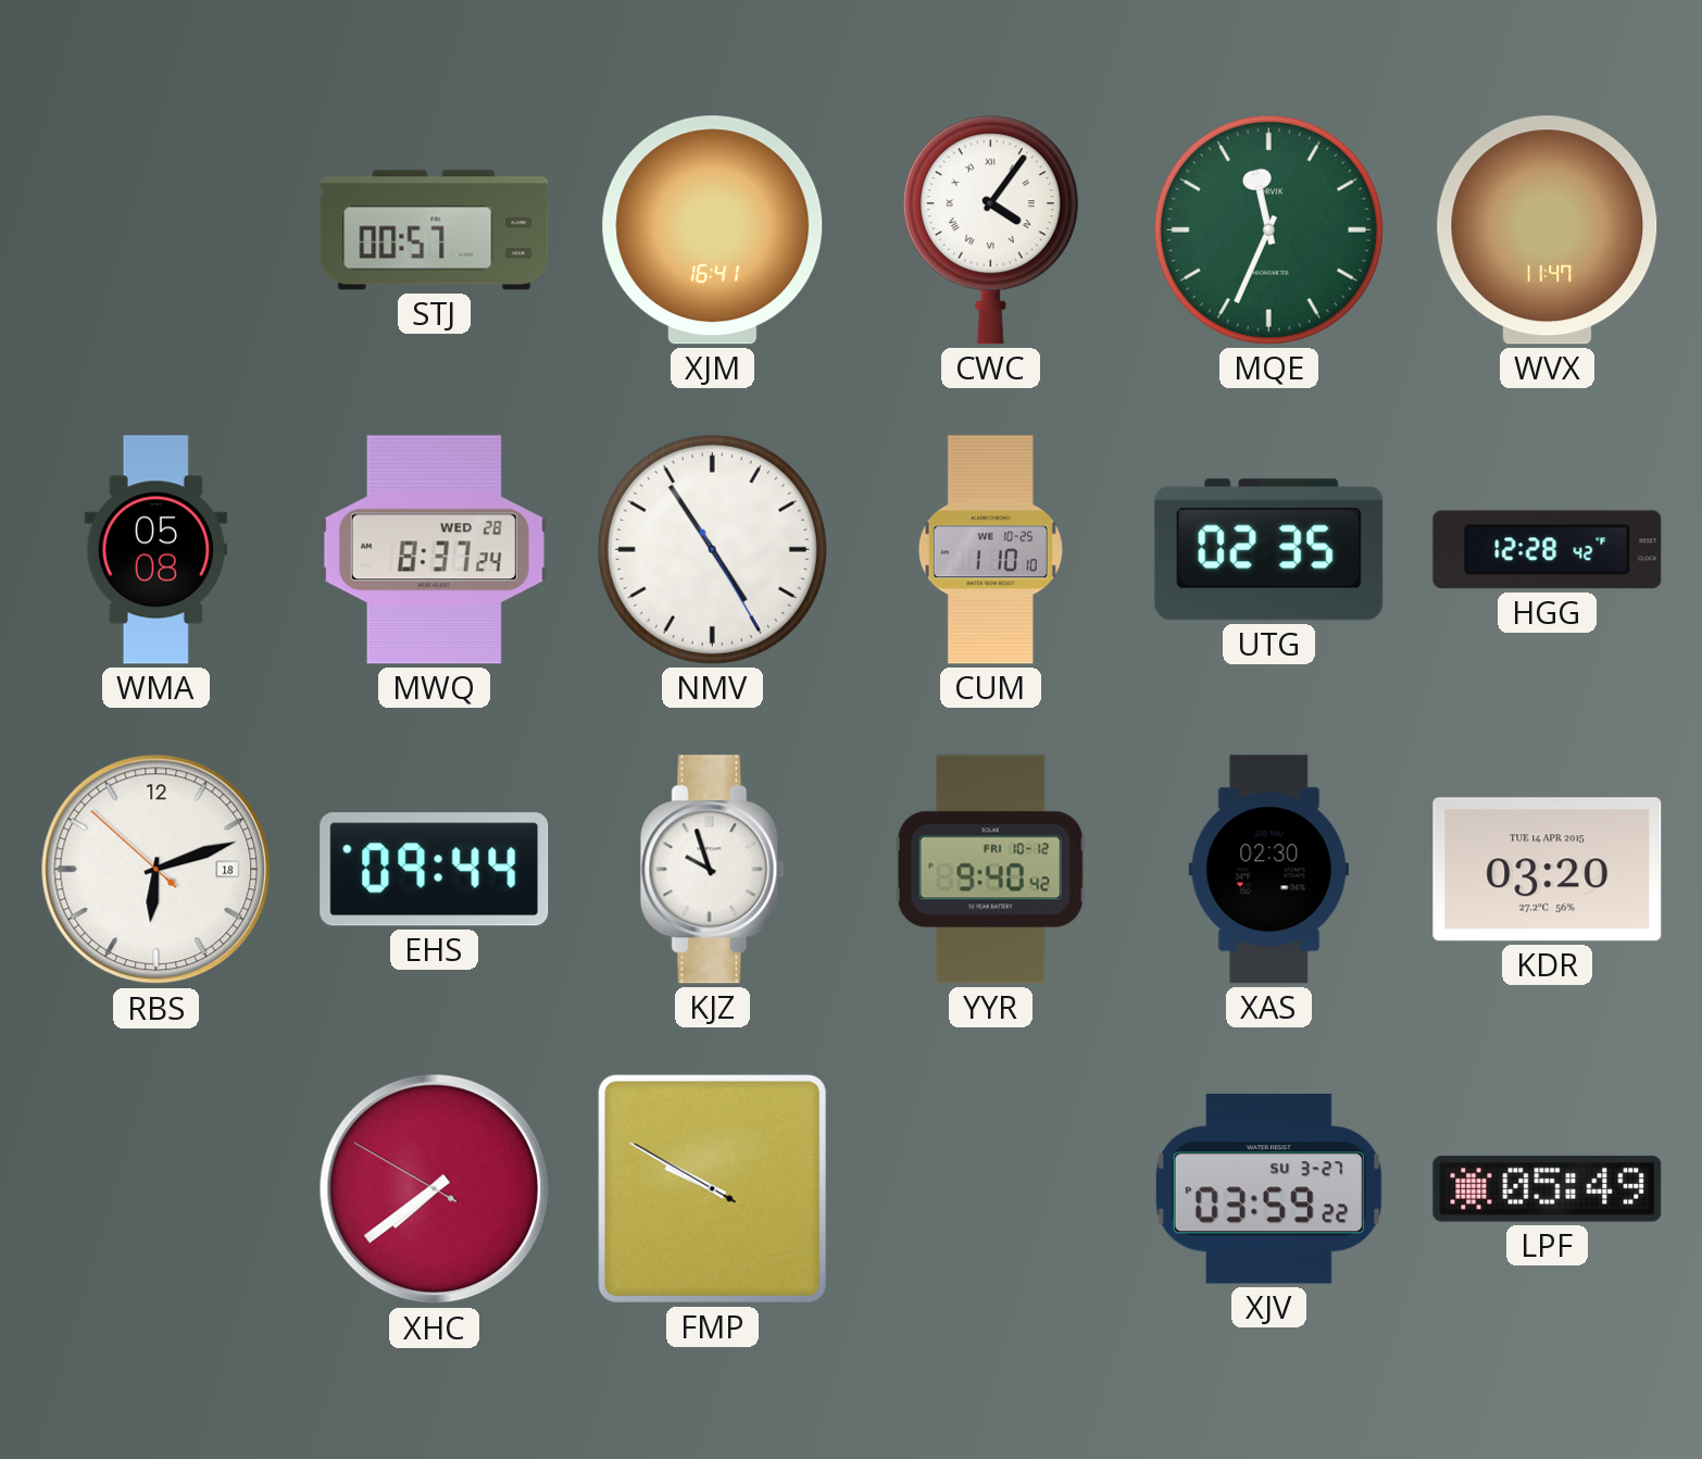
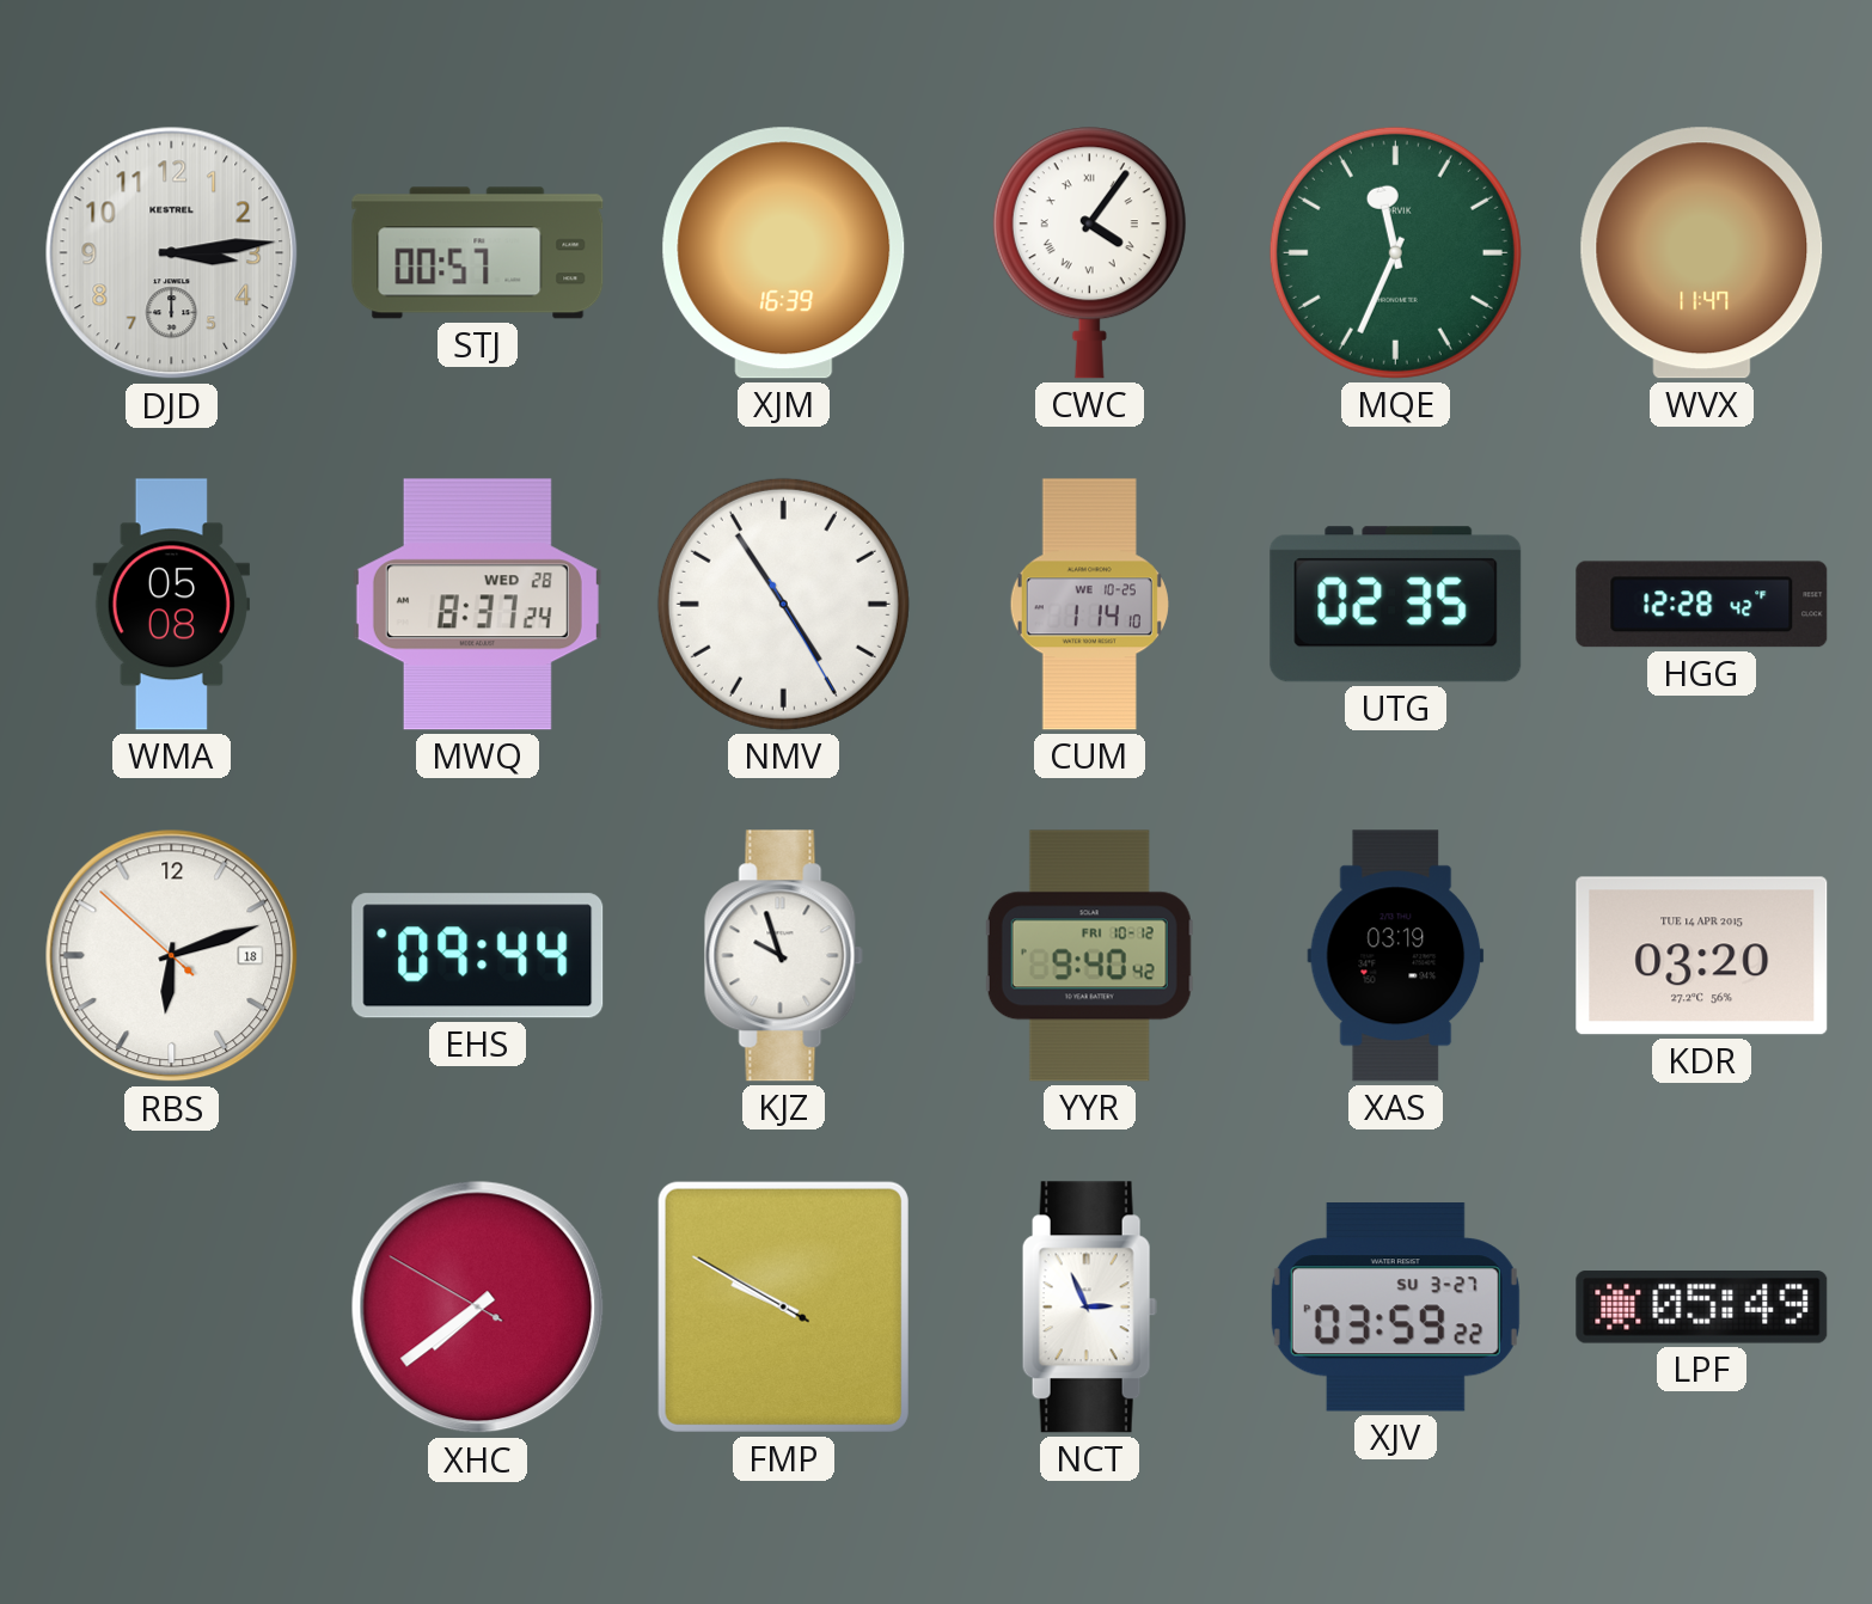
DJD: none -> 3:14 (172, 253)
XJM: 16:41 -> 16:39 (784, 253)
CUM: 1:10 -> 1:14 (1089, 605)
XAS: 02:30 -> 03:19 (1396, 956)
NCT: none -> 2:56 (1089, 1308)
